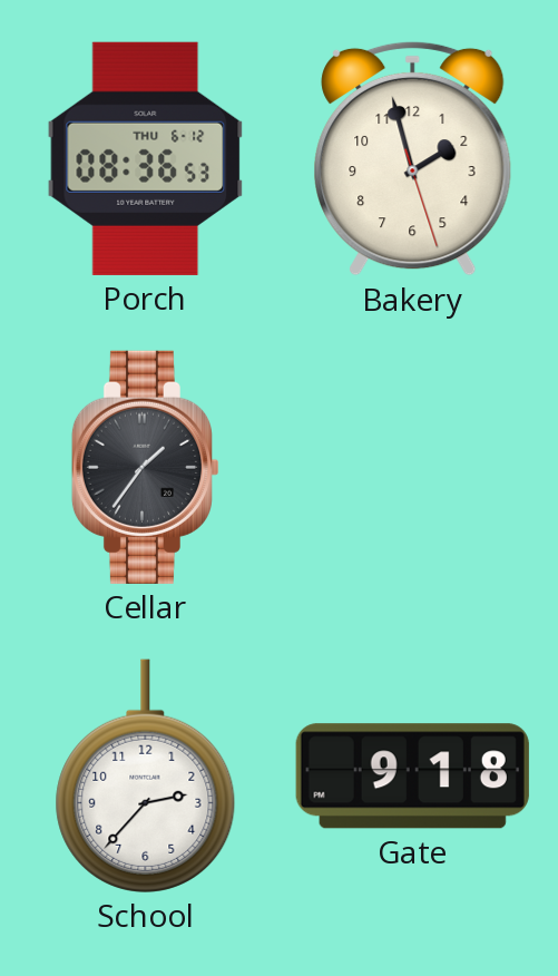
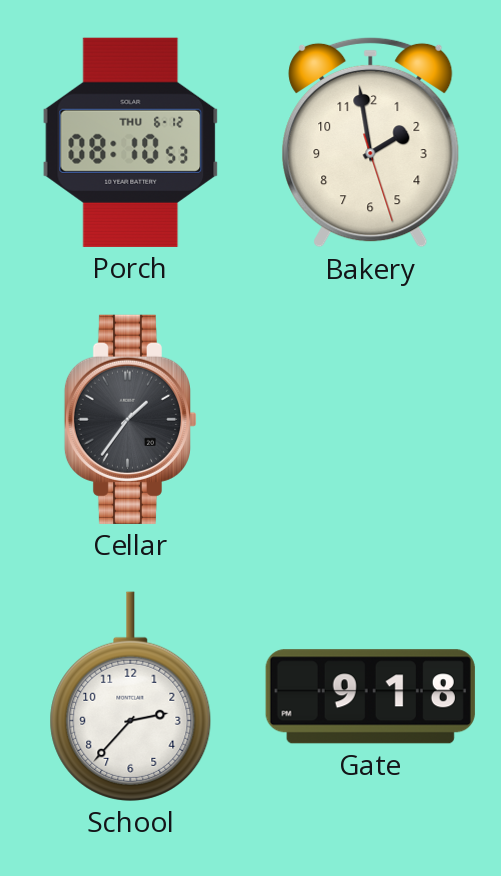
Porch: 08:36 -> 08:10 (131, 142)
Bakery: 1:57 -> 1:58 (371, 142)
